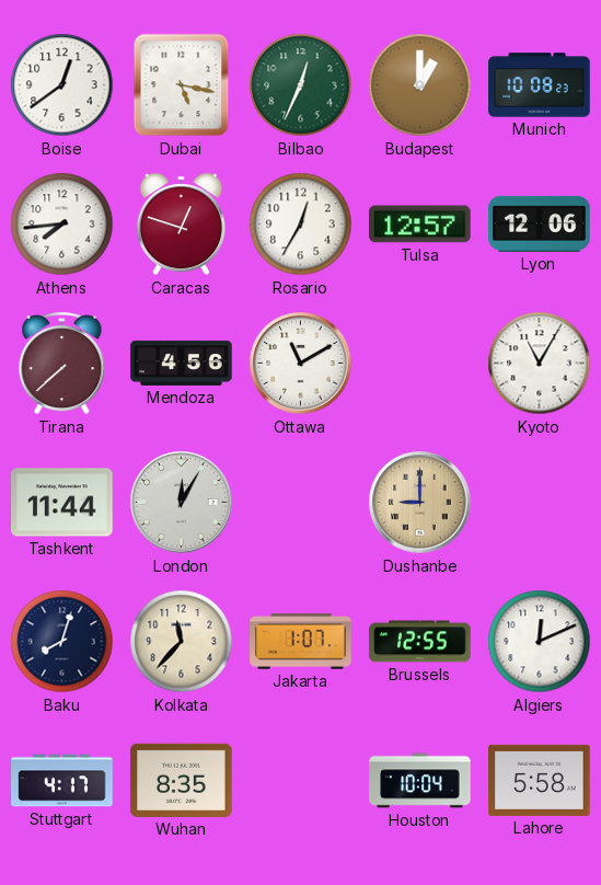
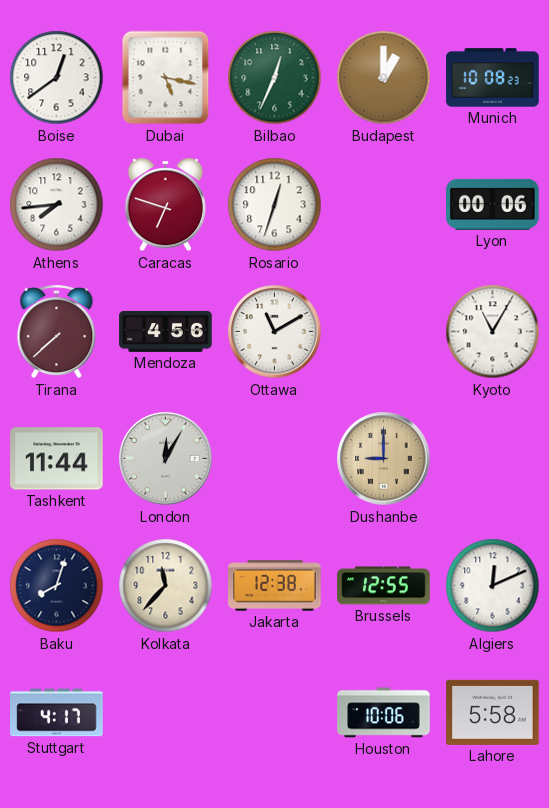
Caracas: 12:48 -> 6:48 (165, 205)
Rosario: 12:35 -> 12:33 (275, 205)
Tulsa: 12:57 -> none (420, 225)
Lyon: 12:06 -> 00:06 (493, 204)
Jakarta: 1:07 -> 12:38 (275, 586)
Wuhan: 8:35 -> none (182, 780)
Houston: 10:04 -> 10:06 (384, 713)
